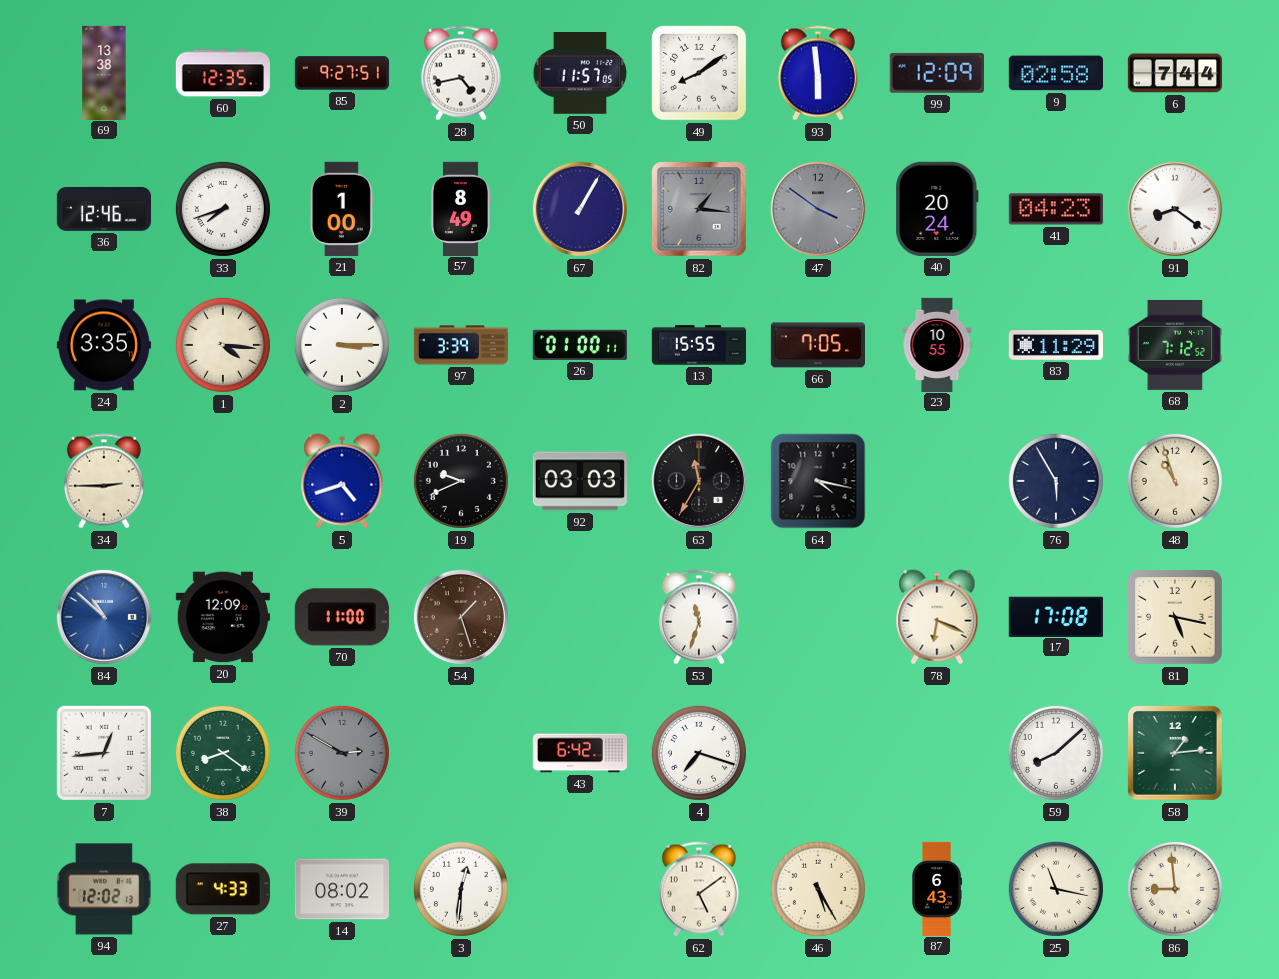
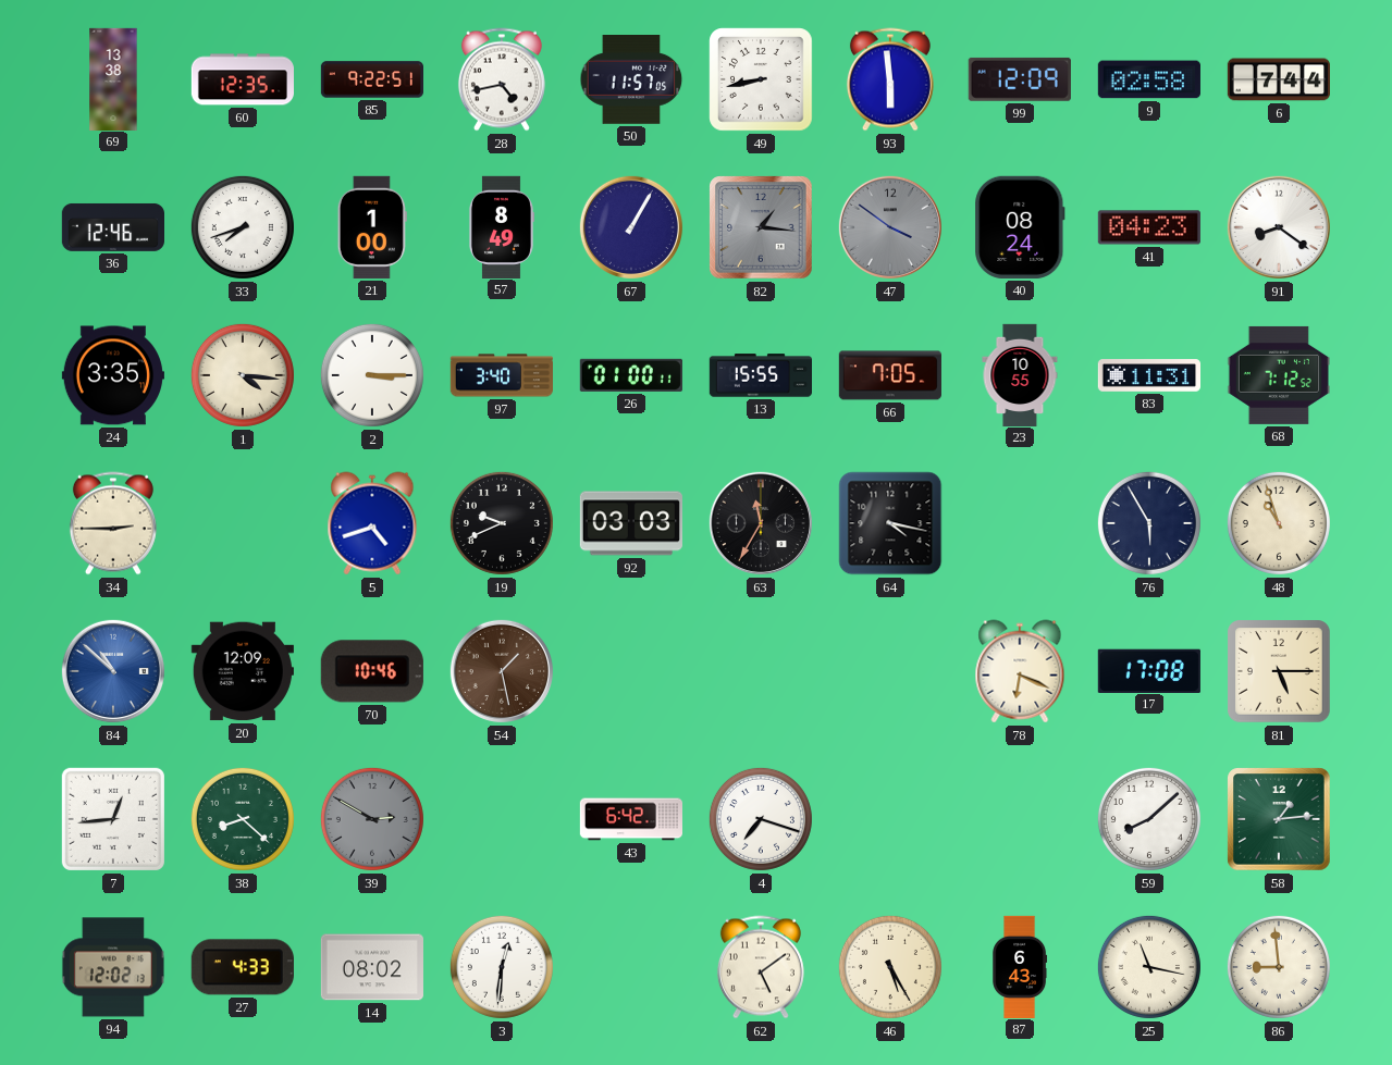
85: 9:27 -> 9:22 (371, 79)
49: 8:09 -> 8:43 (761, 79)
40: 20:24 -> 08:24 (1020, 227)
97: 3:39 -> 3:40 (501, 375)
83: 11:29 -> 11:31 (1148, 375)
70: 11:00 -> 10:46 (372, 671)
54: 1:27 -> 1:28 (502, 671)
53: 11:33 -> none (699, 617)
81: 5:17 -> 5:15 (1279, 671)
38: 8:21 -> 8:22 (243, 819)
